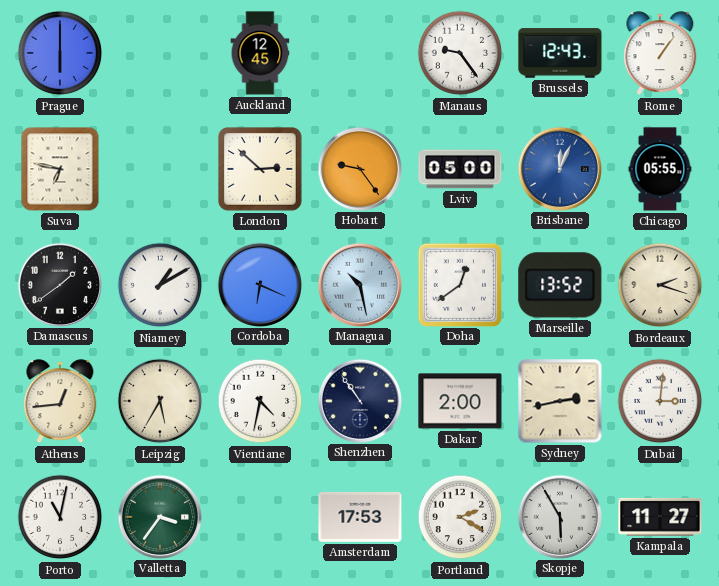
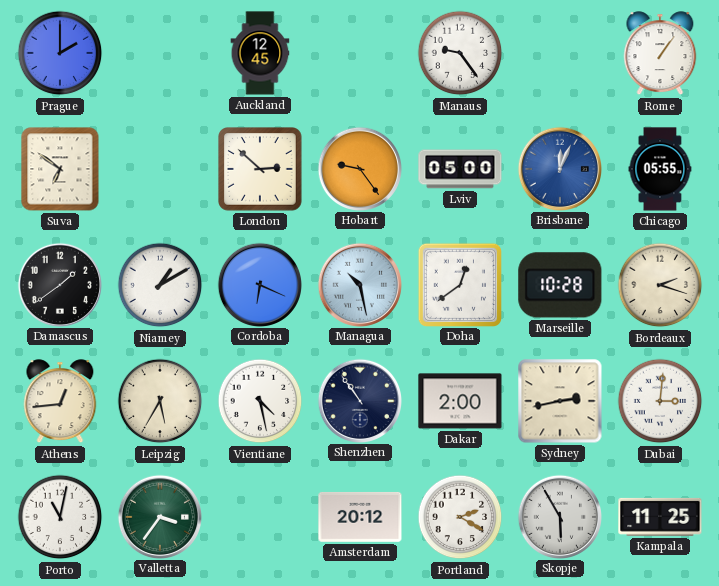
Prague: 6:00 -> 2:00 (60, 53)
Brussels: 12:43 -> none (560, 53)
Suva: 6:47 -> 6:51 (60, 169)
Marseille: 13:52 -> 10:28 (560, 285)
Vientiane: 4:32 -> 4:28 (260, 401)
Amsterdam: 17:53 -> 20:12 (360, 517)
Kampala: 11:27 -> 11:25 (660, 517)
